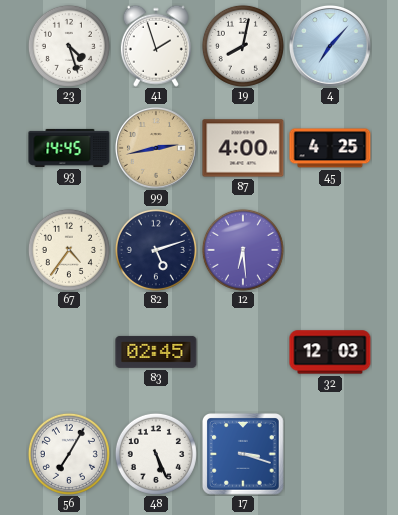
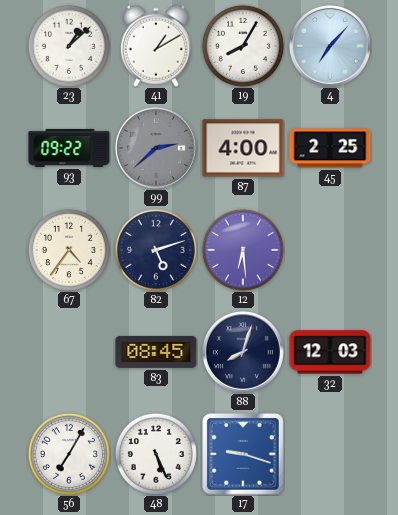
23: 4:27 -> 1:08 (69, 46)
41: 1:57 -> 1:10 (156, 46)
19: 8:02 -> 8:05 (243, 46)
93: 14:45 -> 09:22 (69, 148)
99: 2:43 -> 2:38 (156, 149)
99 dial: champagne -> grey (156, 149)
45: 4:25 -> 2:25 (330, 148)
83: 02:45 -> 08:45 (156, 352)
88: none -> 8:03 (243, 353)
17: 3:18 -> 9:18 (244, 455)
